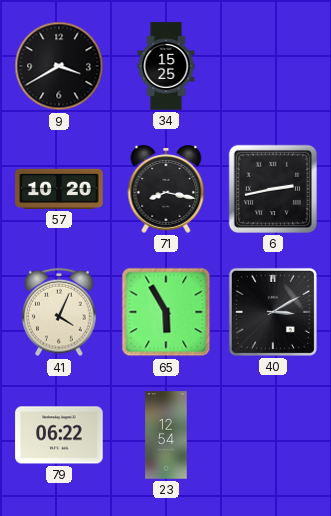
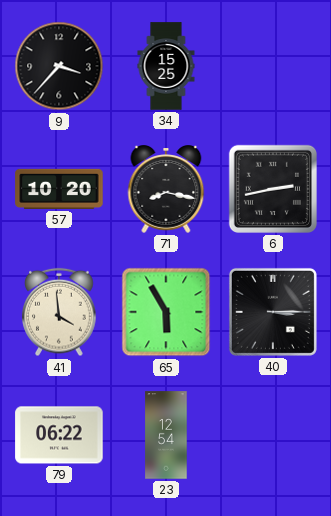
9: 3:40 -> 3:37 (59, 66)
41: 4:04 -> 3:59 (59, 312)
40: 3:10 -> 3:15 (273, 312)
